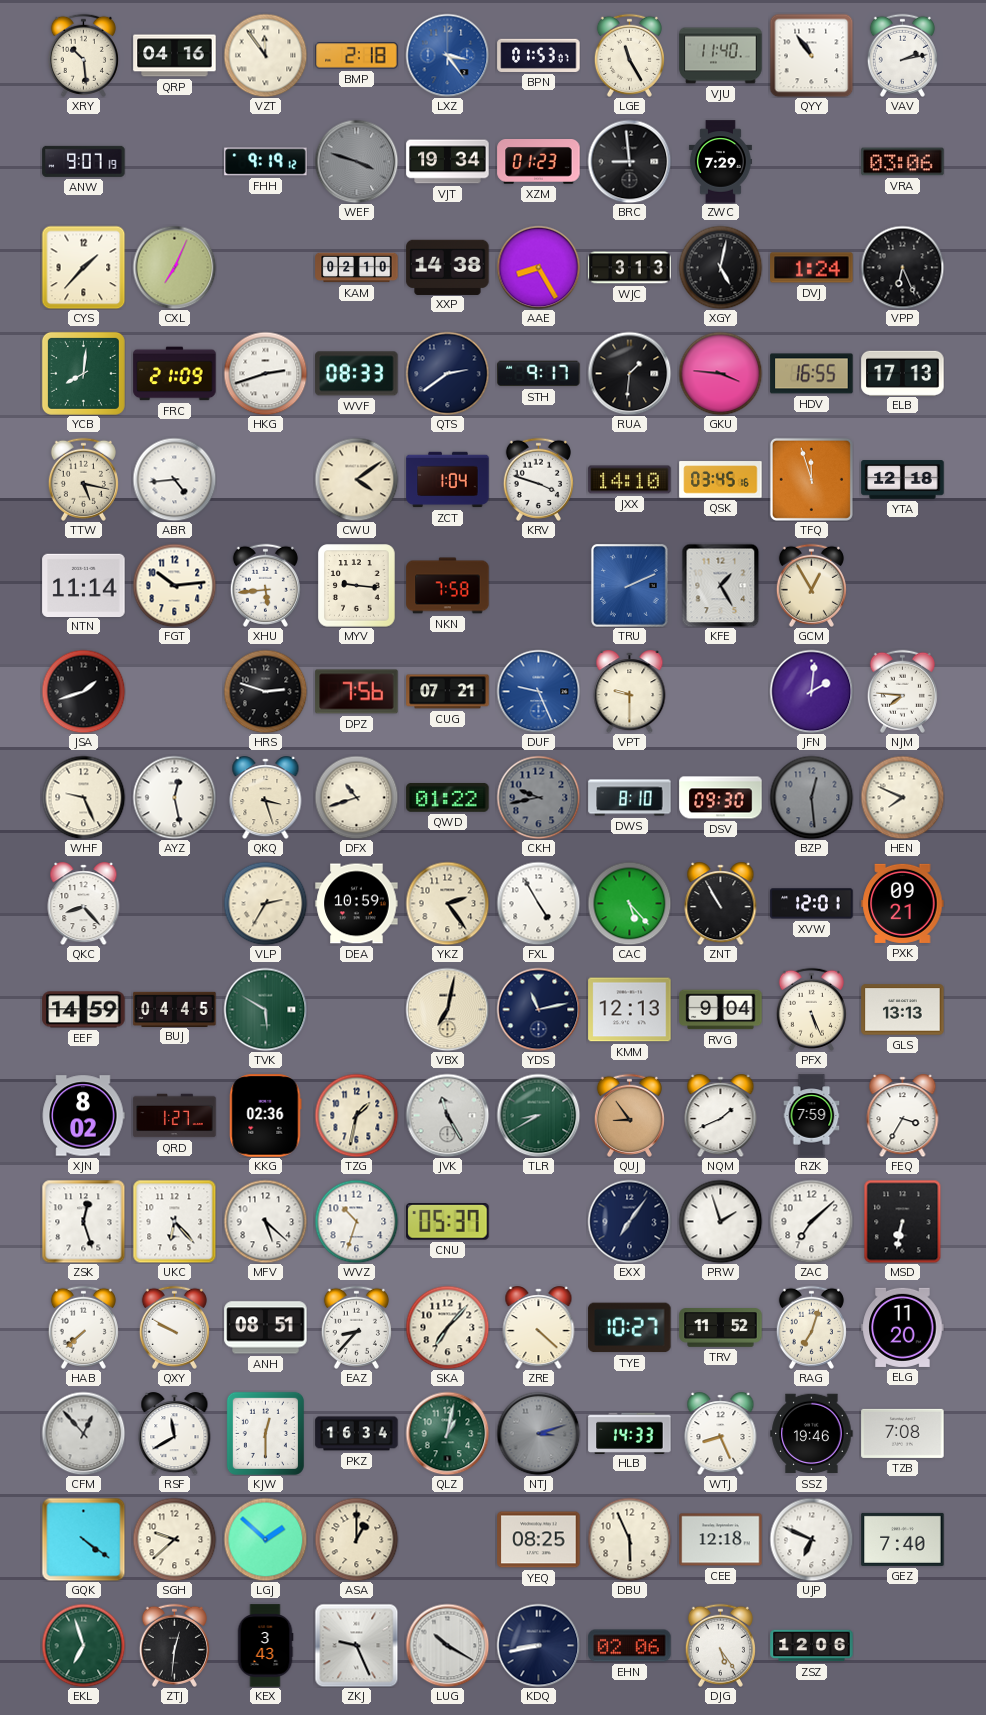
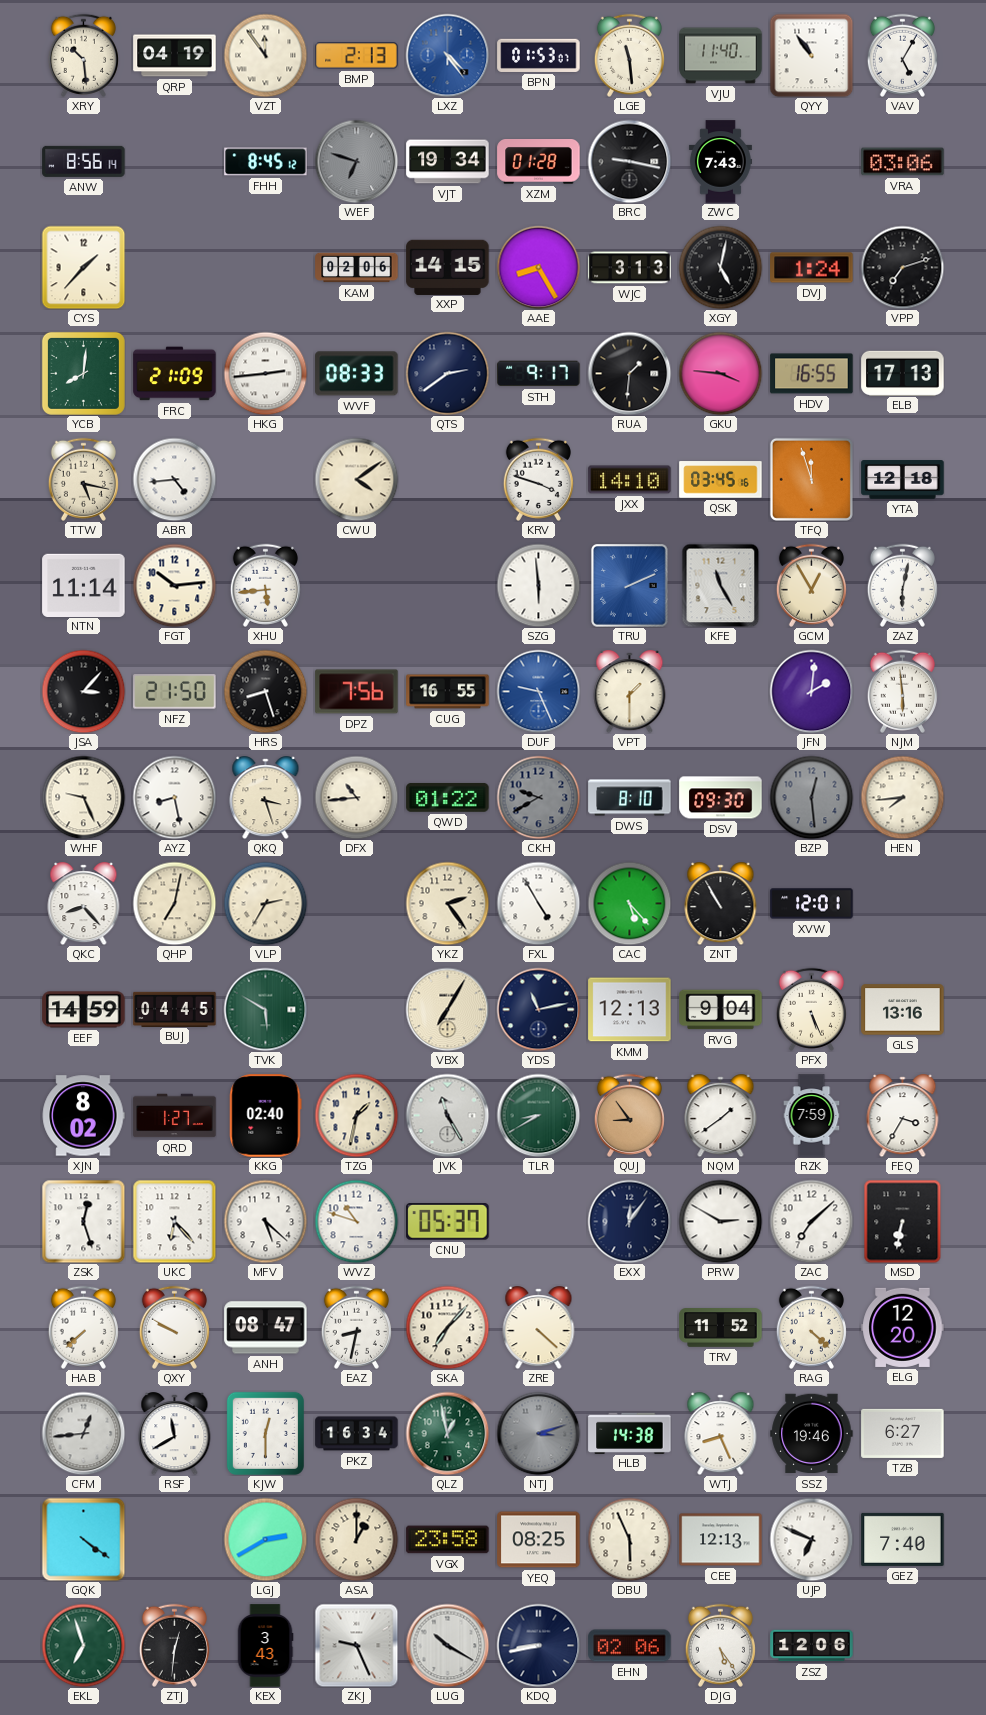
QRP: 04:16 -> 04:19 (175, 56)
BMP: 2:18 -> 2:13 (357, 56)
LXZ: 3:24 -> 4:24 (447, 55)
LGE: 11:25 -> 11:29 (629, 55)
VAV: 2:13 -> 5:05 (902, 55)
ANW: 9:07 -> 8:56 (84, 161)
FHH: 9:19 -> 8:45 (266, 162)
WEF: 3:48 -> 6:48 (356, 161)
XZM: 01:23 -> 01:28 (539, 162)
BRC: 8:59 -> 9:17 (629, 161)
ZWC: 7:29 -> 7:43 (720, 162)
CXL: 7:04 -> none (174, 267)
KAM: 02:10 -> 02:06 (357, 268)
XXP: 14:38 -> 14:15 (448, 267)
VPP: 6:26 -> 7:12 (902, 267)
HKG: 2:42 -> 2:44 (265, 373)
ZCT: 1:04 -> none (448, 480)
MYV: 9:16 -> none (357, 586)
NKN: 7:58 -> none (448, 586)
SZG: none -> 5:59 (538, 585)
KFE: 1:25 -> 11:25 (721, 585)
ZAZ: none -> 6:02 (902, 585)
JSA: 1:42 -> 3:07 (83, 691)
NFZ: none -> 21:50 (175, 692)
HRS: 2:48 -> 8:27 (265, 691)
CUG: 07:21 -> 16:55 (448, 692)
VPT: 9:30 -> 1:30 (630, 692)
NJM: 7:46 -> 5:59 (902, 691)
AYZ: 12:28 -> 8:28 (174, 797)
DFX: 10:42 -> 10:44 (356, 797)
CKH: 9:43 -> 9:40 (538, 797)
HEN: 7:49 -> 7:44 (902, 797)
QHP: none -> 7:02 (174, 903)
DEA: 10:59 -> none (357, 904)
PXK: 09:21 -> none (903, 903)
VBX: 7:02 -> 7:05 (447, 1009)
GLS: 13:13 -> 13:16 (903, 1010)
KKG: 02:36 -> 02:40 (266, 1116)
NQM: 1:41 -> 1:39 (721, 1116)
WVZ: 10:33 -> 10:48 (356, 1221)
EXX: 7:06 -> 12:06 (629, 1221)
PRW: 1:57 -> 2:50 (720, 1221)
ANH: 08:51 -> 08:47 (266, 1328)
EAZ: 8:37 -> 8:32 (356, 1327)
TYE: 10:27 -> none (630, 1328)
RAG: 7:03 -> 4:22 (811, 1327)
ELG: 11:20 -> 12:20 (903, 1327)
CFM: 12:53 -> 12:44 (83, 1433)
QLZ: 1:02 -> 12:58 (447, 1433)
HLB: 14:33 -> 14:38 (630, 1433)
TZB: 7:08 -> 6:27 (903, 1433)
SGH: 9:38 -> none (174, 1539)
LGJ: 1:52 -> 2:40 (265, 1539)
VGX: none -> 23:58 (448, 1540)
CEE: 12:18 -> 12:13 (721, 1540)
